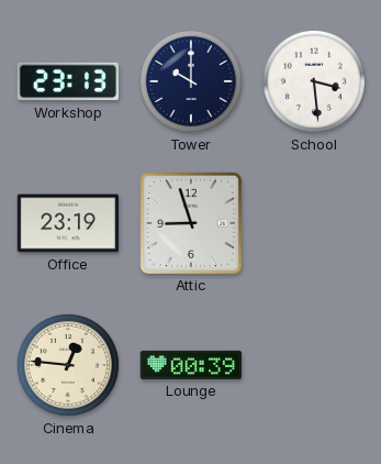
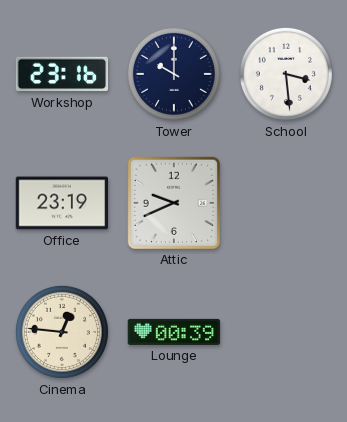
Workshop: 23:13 -> 23:16 (62, 74)
Attic: 8:57 -> 9:41 (173, 202)
